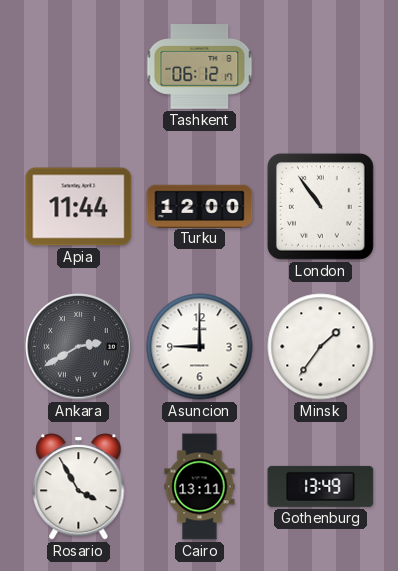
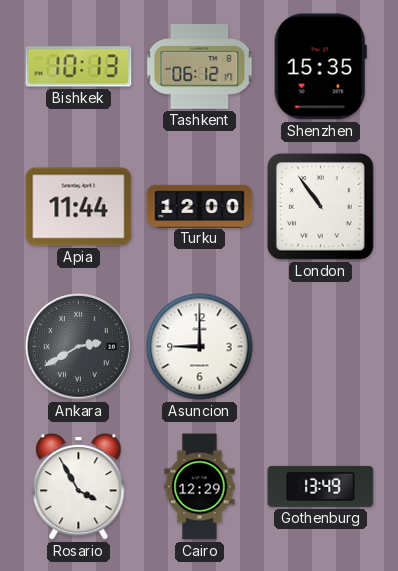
Bishkek: none -> 10:13 (79, 67)
Shenzhen: none -> 15:35 (320, 67)
Minsk: 1:36 -> none (321, 347)
Cairo: 13:11 -> 12:29 (200, 487)
